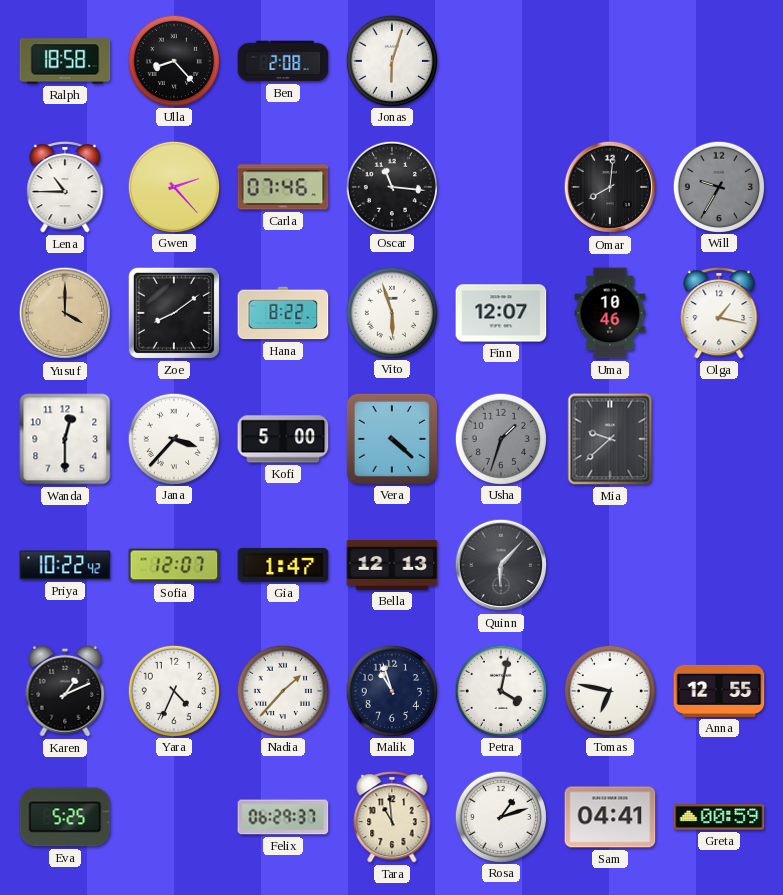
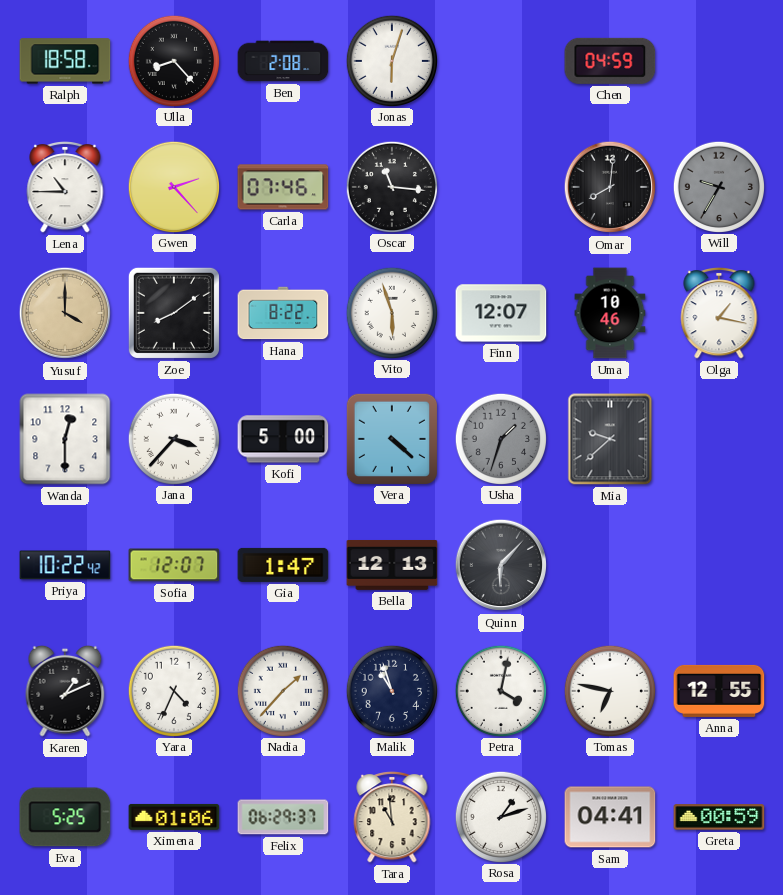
Chen: none -> 04:59 (610, 61)
Ximena: none -> 01:06 (174, 817)
